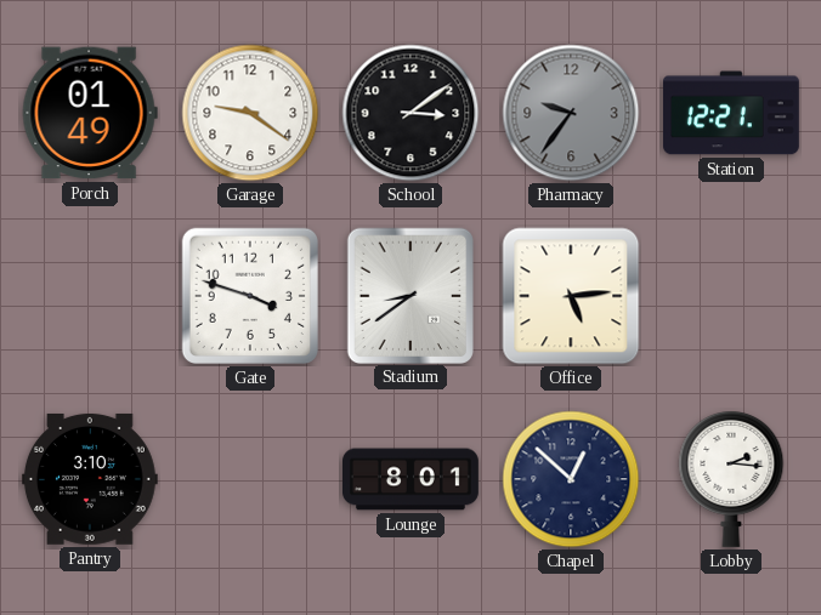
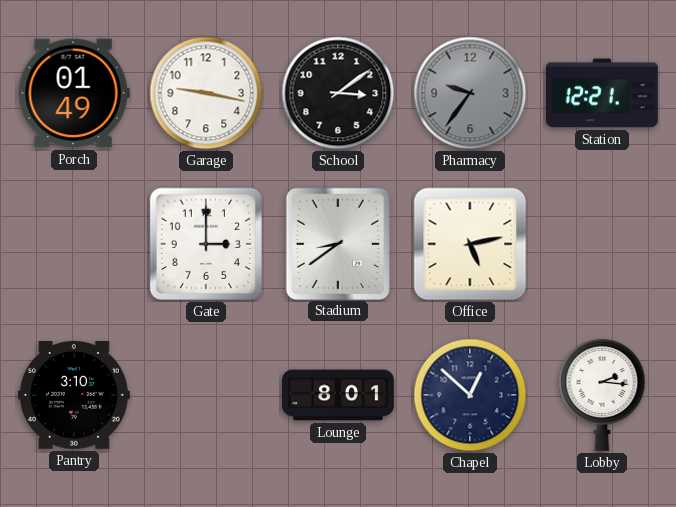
Garage: 9:21 -> 9:17 (206, 93)
Gate: 3:48 -> 3:00 (206, 244)
Office: 5:14 -> 5:13 (470, 244)
